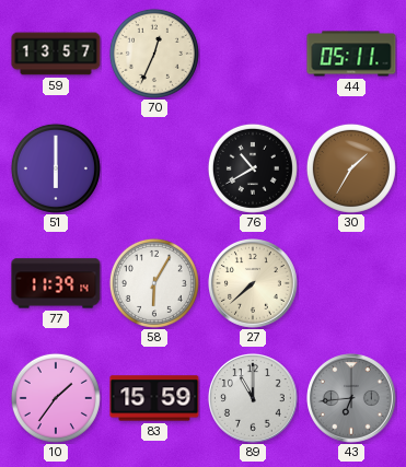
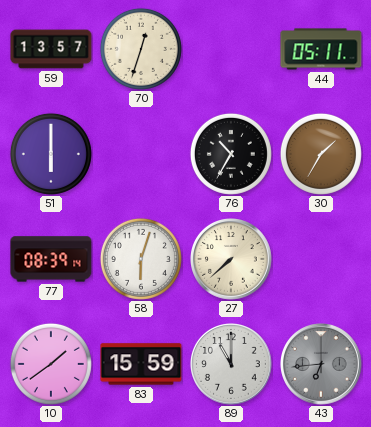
70: 12:34 -> 12:33 (141, 49)
76: 10:40 -> 10:35 (231, 154)
77: 11:39 -> 08:39 (51, 259)
58: 6:05 -> 6:03 (141, 259)
10: 1:36 -> 1:39 (51, 364)
